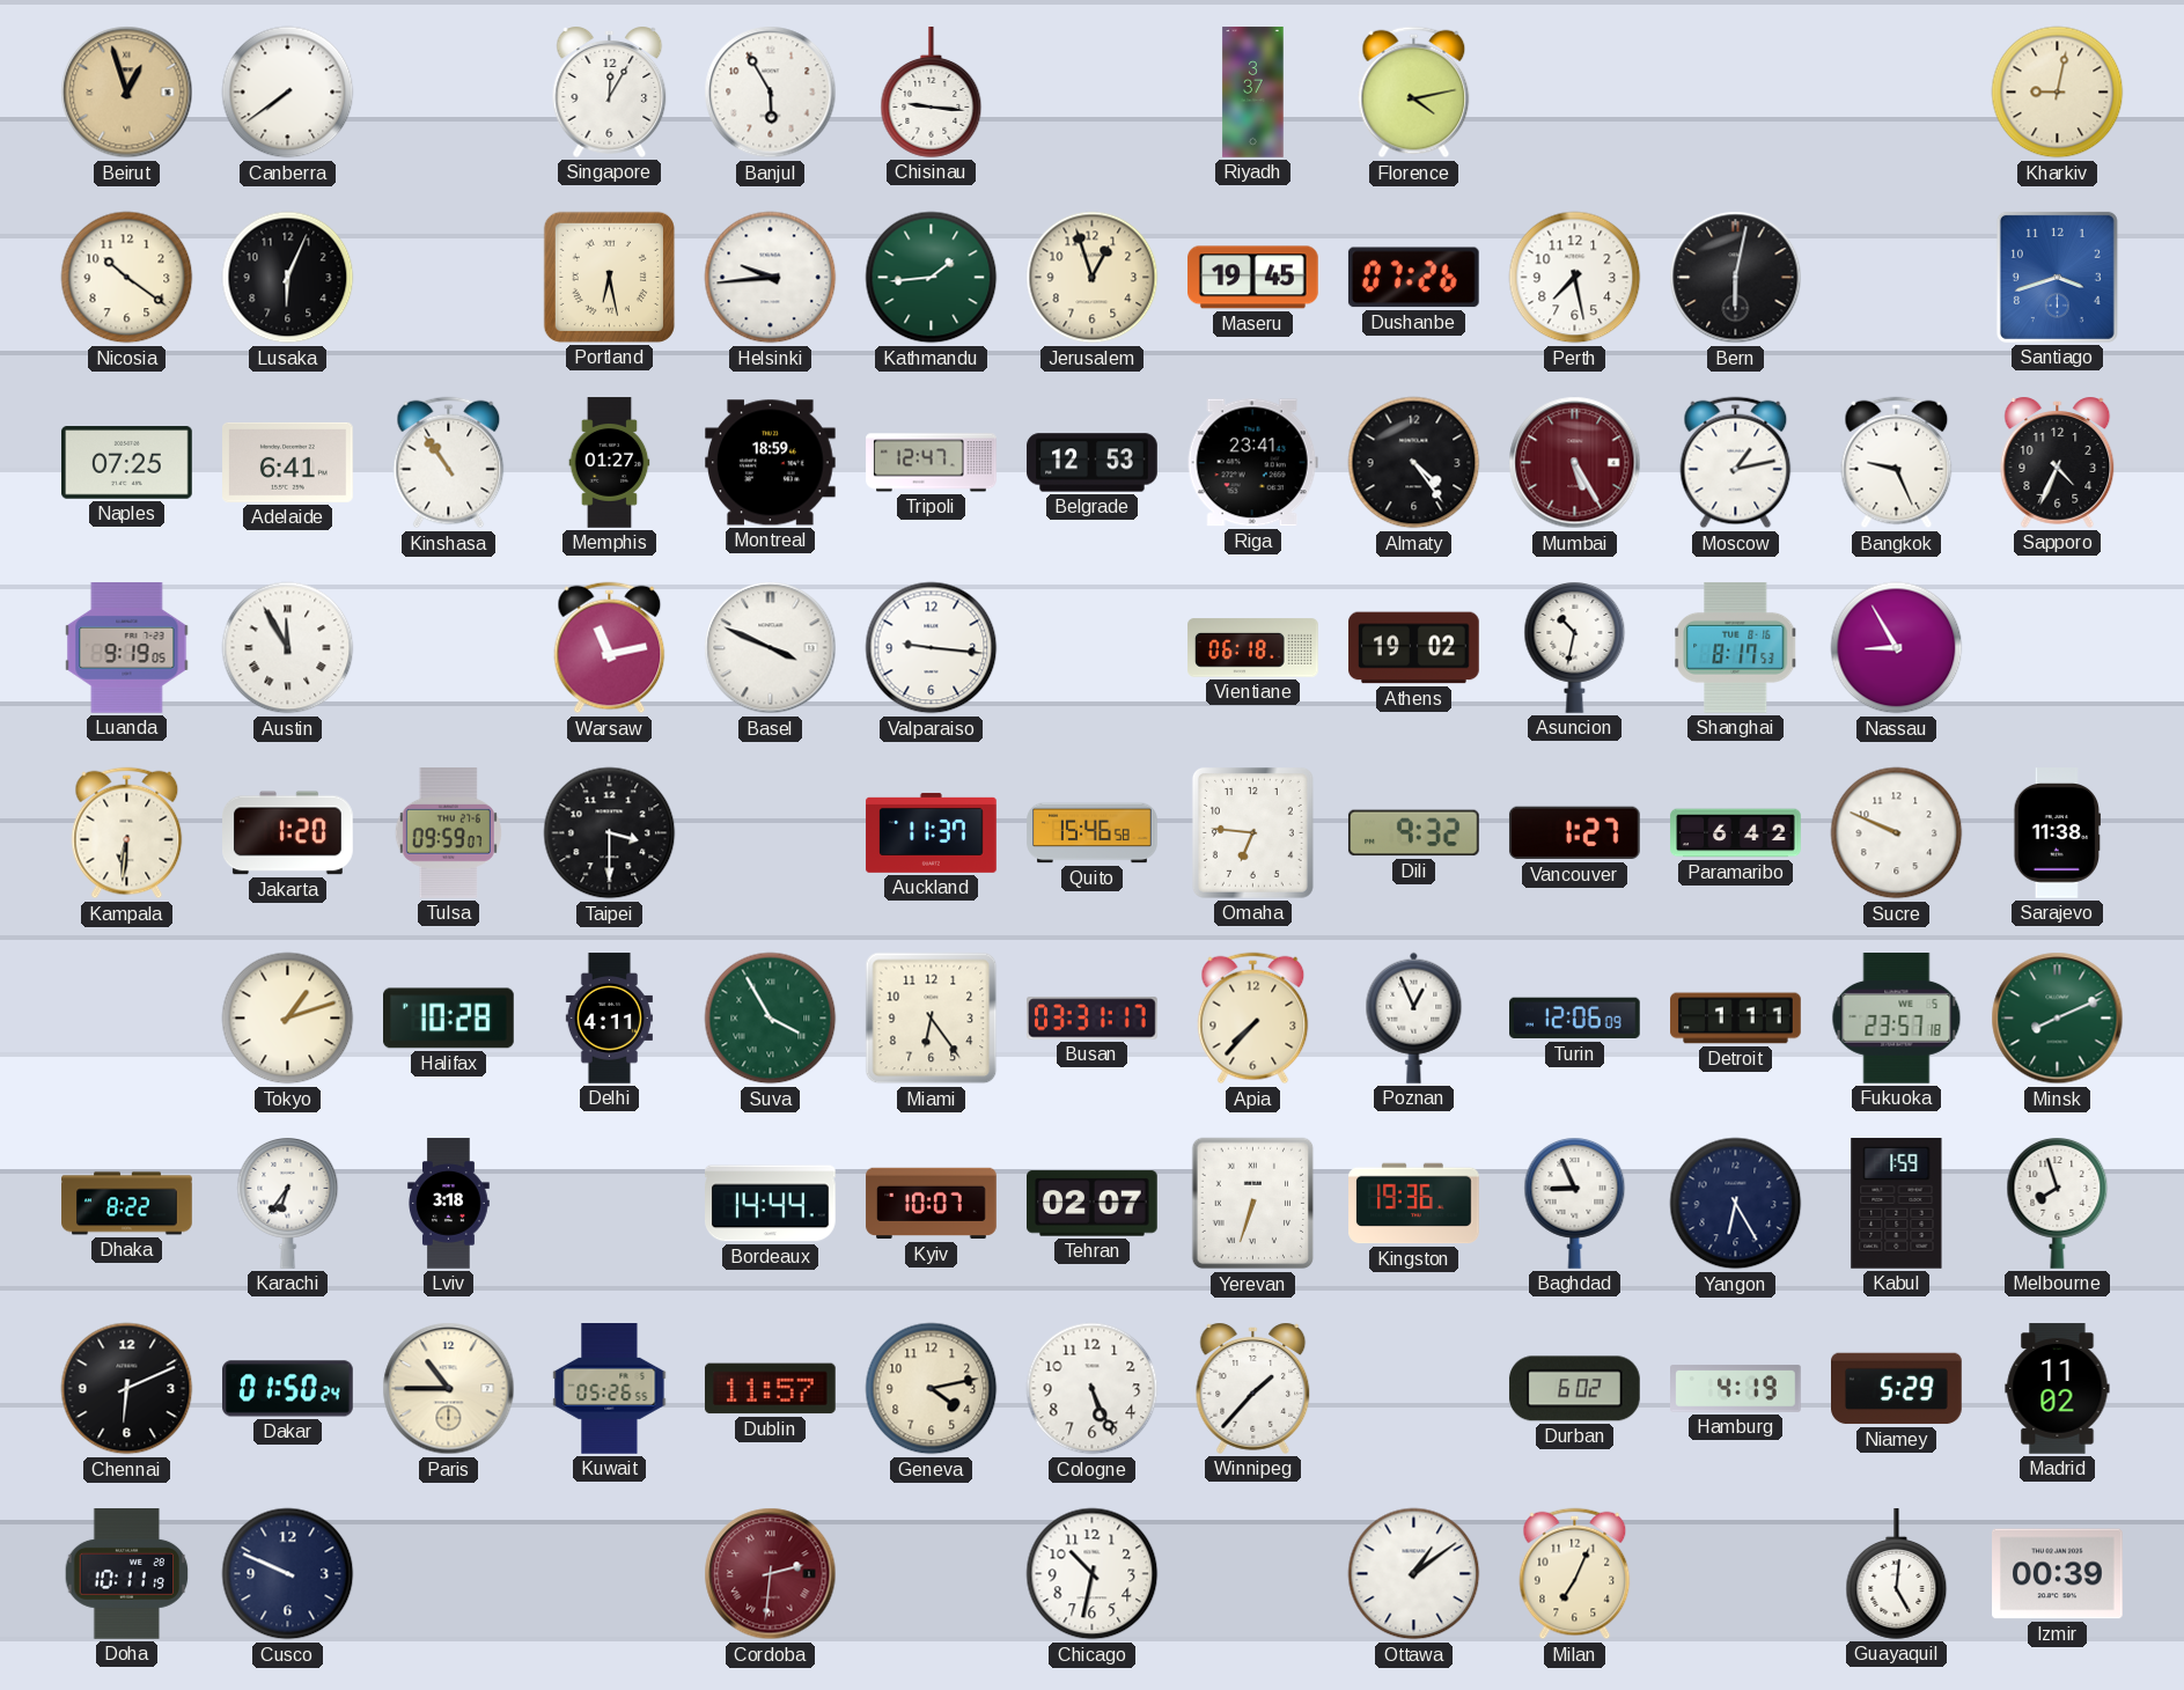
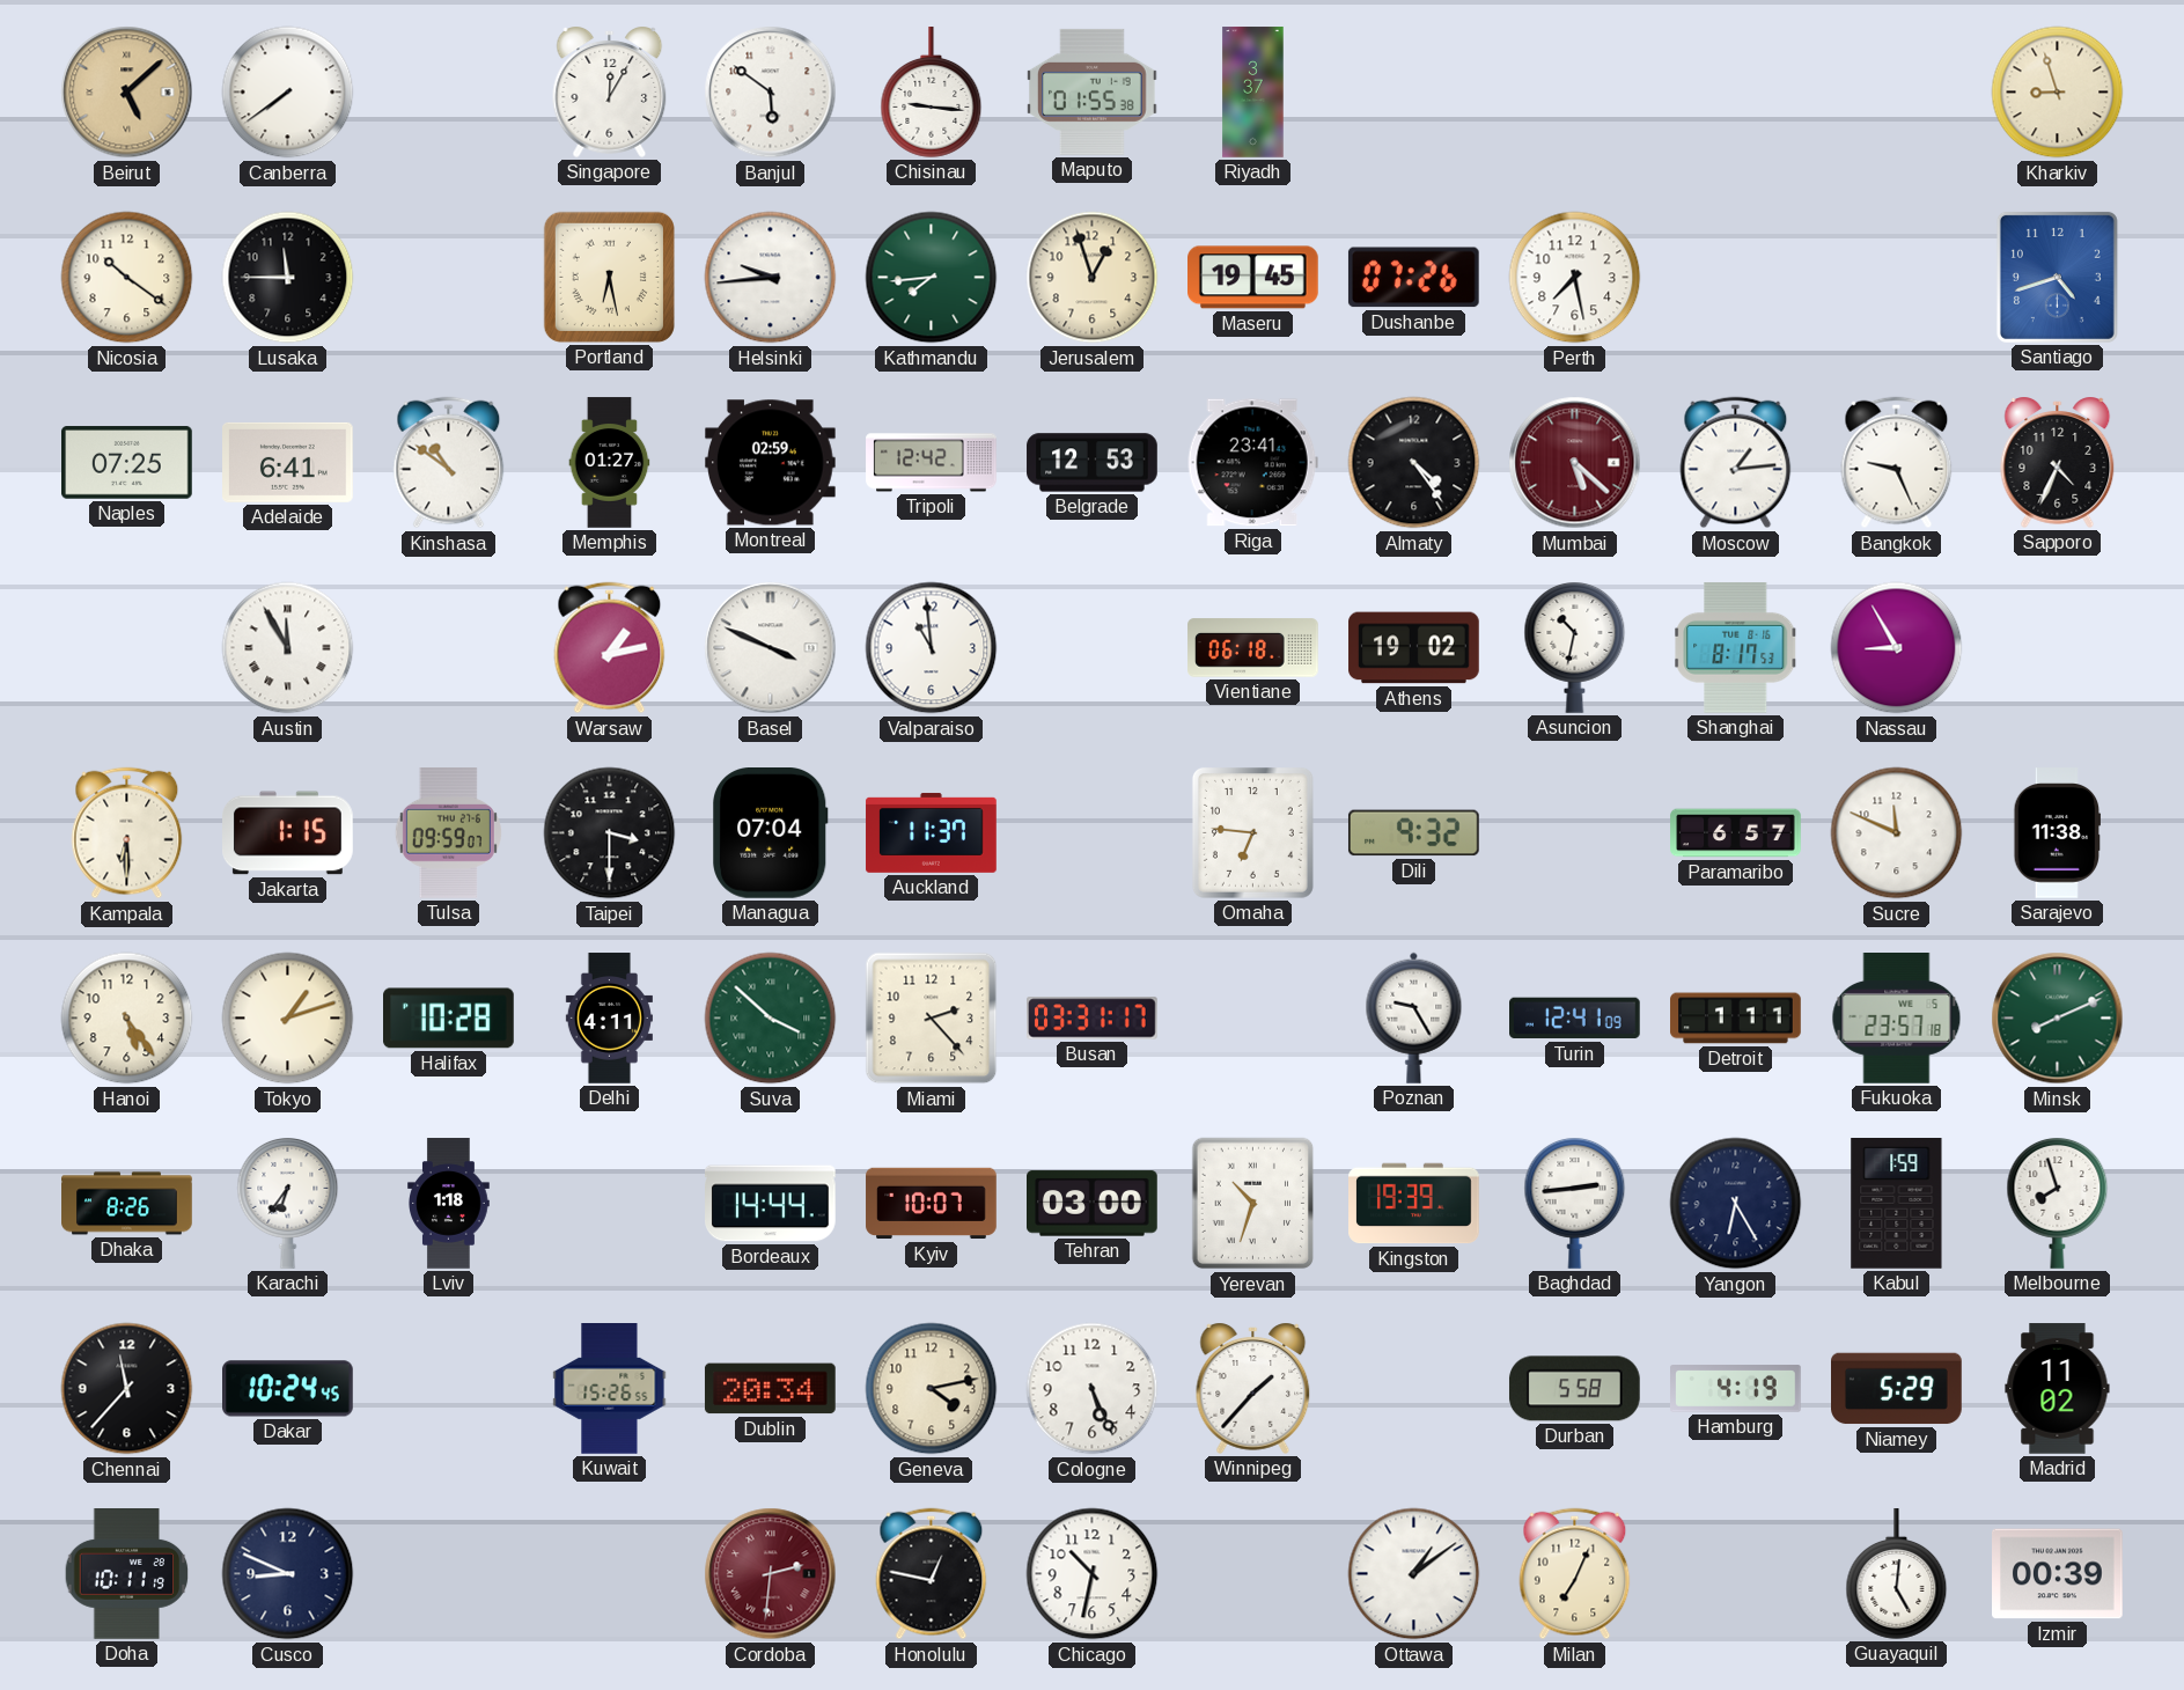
Beirut: 12:57 -> 5:08 (127, 93)
Banjul: 5:55 -> 5:51 (771, 93)
Maputo: none -> 01:55 (1093, 91)
Florence: 4:13 -> none (1414, 93)
Kharkiv: 9:02 -> 8:57 (2058, 93)
Lusaka: 6:04 -> 11:45 (288, 278)
Kathmandu: 1:44 -> 7:44 (932, 278)
Bern: 6:02 -> none (1736, 278)
Santiago: 3:42 -> 4:42 (2057, 277)
Kinshasa: 10:54 -> 10:51 (449, 463)
Montreal: 18:59 -> 02:59 (771, 463)
Tripoli: 12:47 -> 12:42 (932, 463)
Mumbai: 5:25 -> 5:22 (1575, 463)
Moscow: 1:13 -> 1:14 (1736, 463)
Luanda: 9:19 -> none (127, 648)
Warsaw: 11:13 -> 1:13 (610, 648)
Valparaiso: 9:16 -> 10:59 (932, 648)
Kampala: 6:31 -> 6:30 (127, 833)
Jakarta: 1:20 -> 1:15 (288, 833)
Managua: none -> 07:04 (771, 833)
Quito: 15:46 -> none (1093, 833)
Vancouver: 1:27 -> none (1575, 833)
Paramaribo: 6:42 -> 6:57 (1736, 833)
Sucre: 9:49 -> 11:49 (1897, 833)
Hanoi: none -> 5:24 (127, 1019)
Suva: 3:55 -> 3:52 (771, 1019)
Miami: 6:24 -> 2:23 (932, 1019)
Apia: 7:37 -> none (1253, 1019)
Poznan: 12:56 -> 9:25 (1414, 1017)
Turin: 12:06 -> 12:41 (1575, 1019)
Dhaka: 8:22 -> 8:26 (127, 1204)
Lviv: 3:18 -> 1:18 (449, 1204)
Tehran: 02:07 -> 03:00 (1093, 1204)
Yerevan: 6:33 -> 10:33 (1253, 1204)
Kingston: 19:36 -> 19:39 (1414, 1204)
Baghdad: 8:56 -> 2:44 (1575, 1204)
Chennai: 6:11 -> 11:37 (127, 1389)
Dakar: 01:50 -> 10:24 (288, 1389)
Paris: 10:45 -> none (449, 1389)
Kuwait: 05:26 -> 15:26 (610, 1389)
Dublin: 11:57 -> 20:34 (770, 1389)
Durban: 6:02 -> 5:58 (1574, 1389)
Cusco: 9:49 -> 8:49 (288, 1574)
Honolulu: none -> 12:47 (932, 1574)
